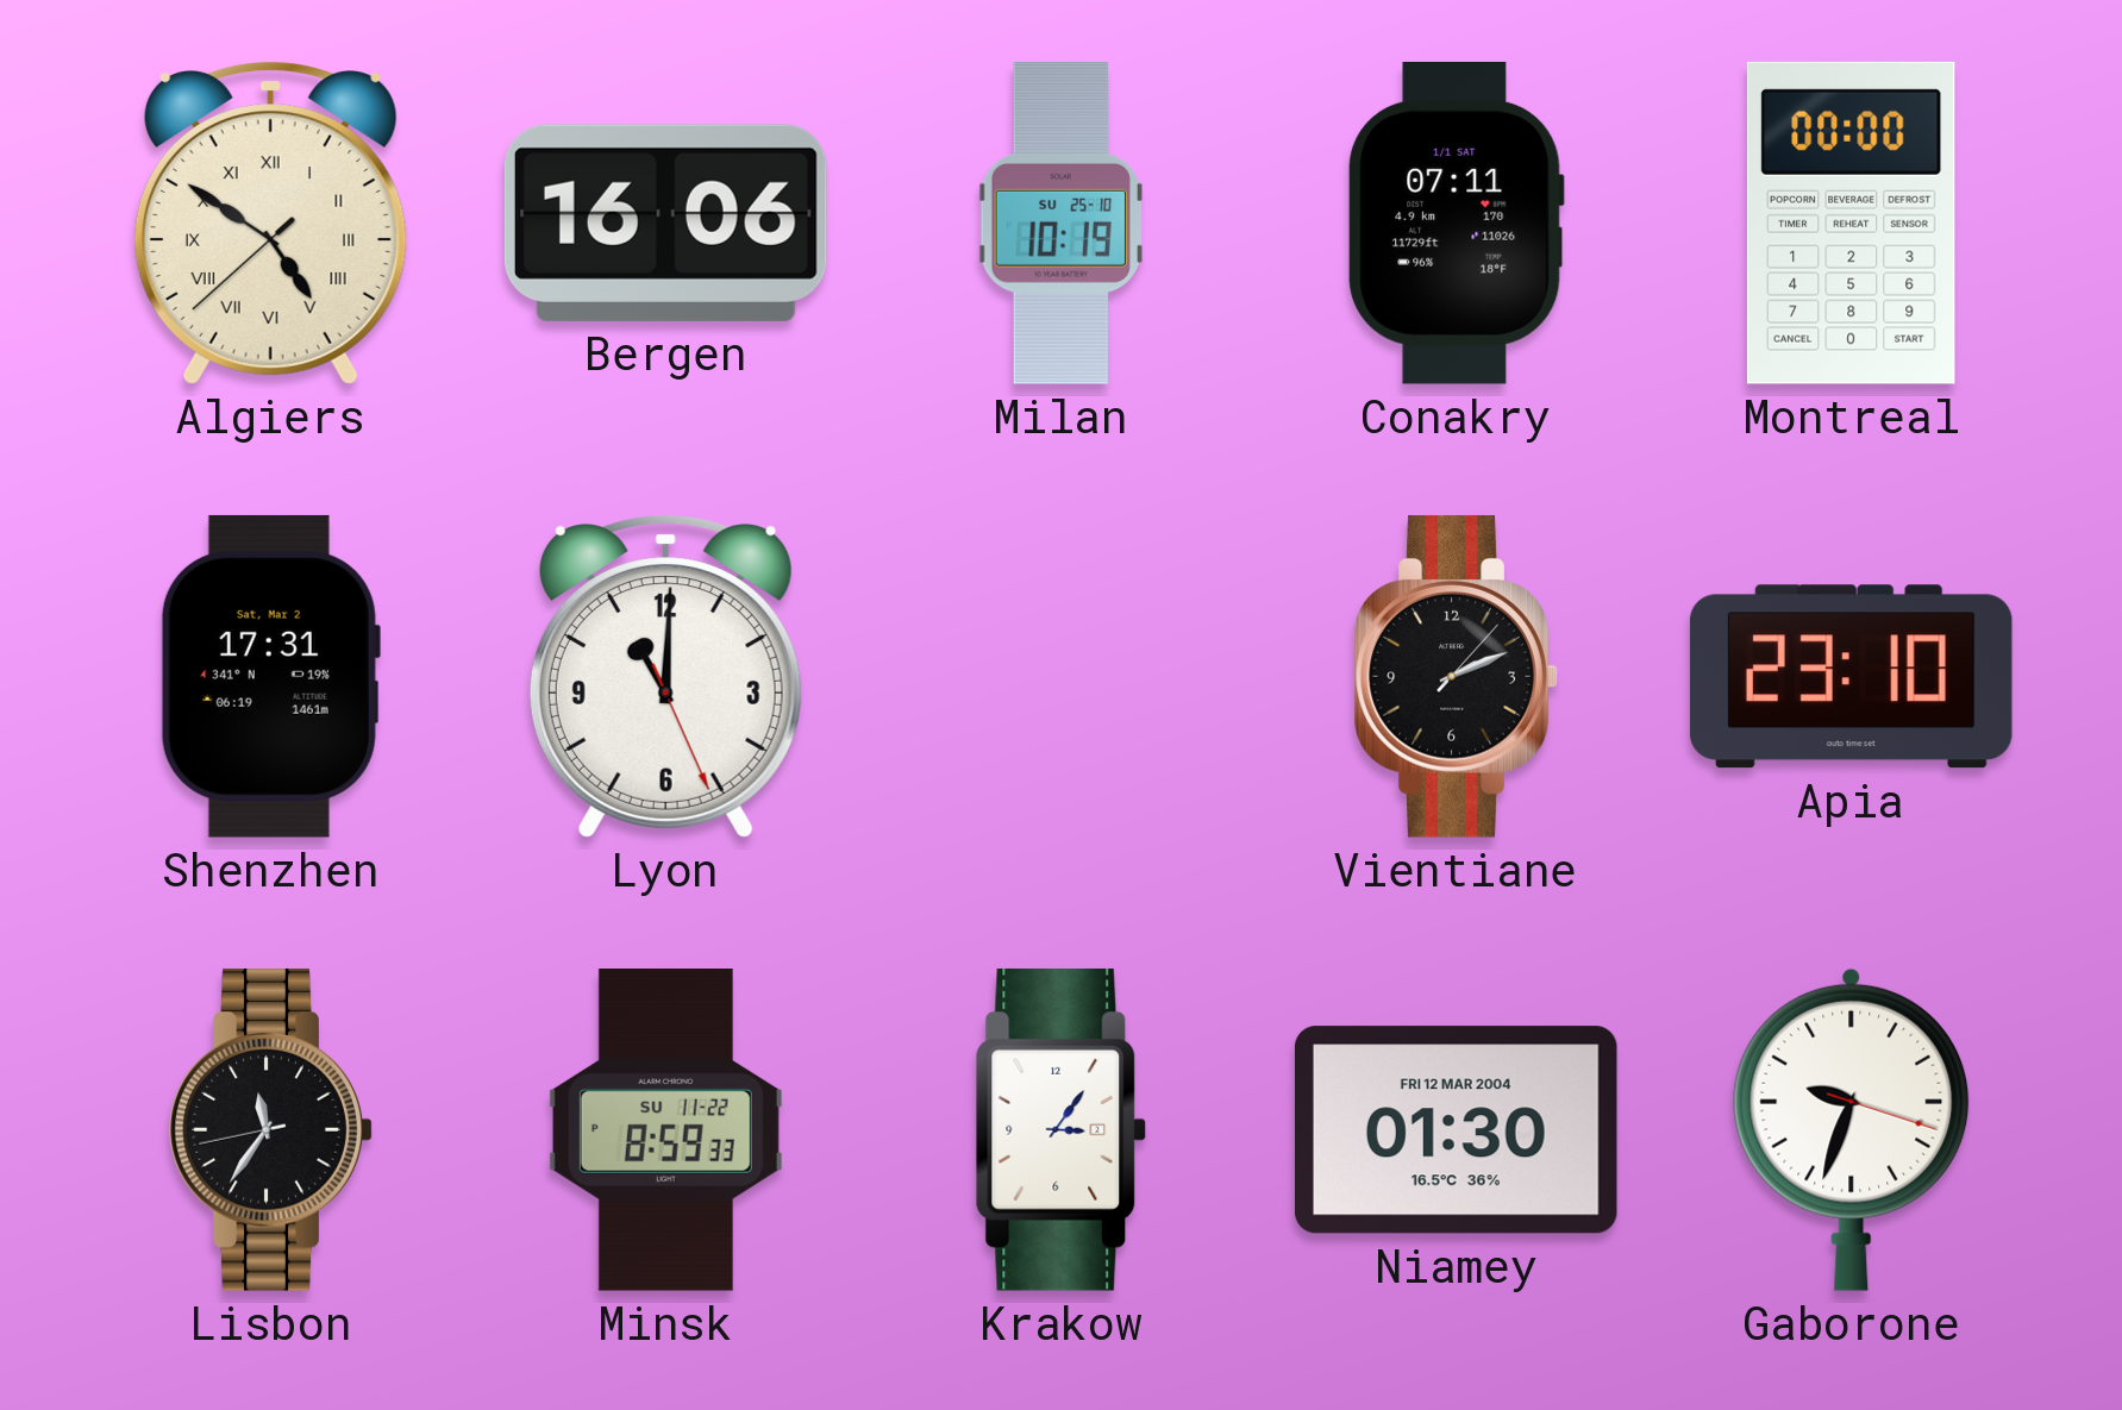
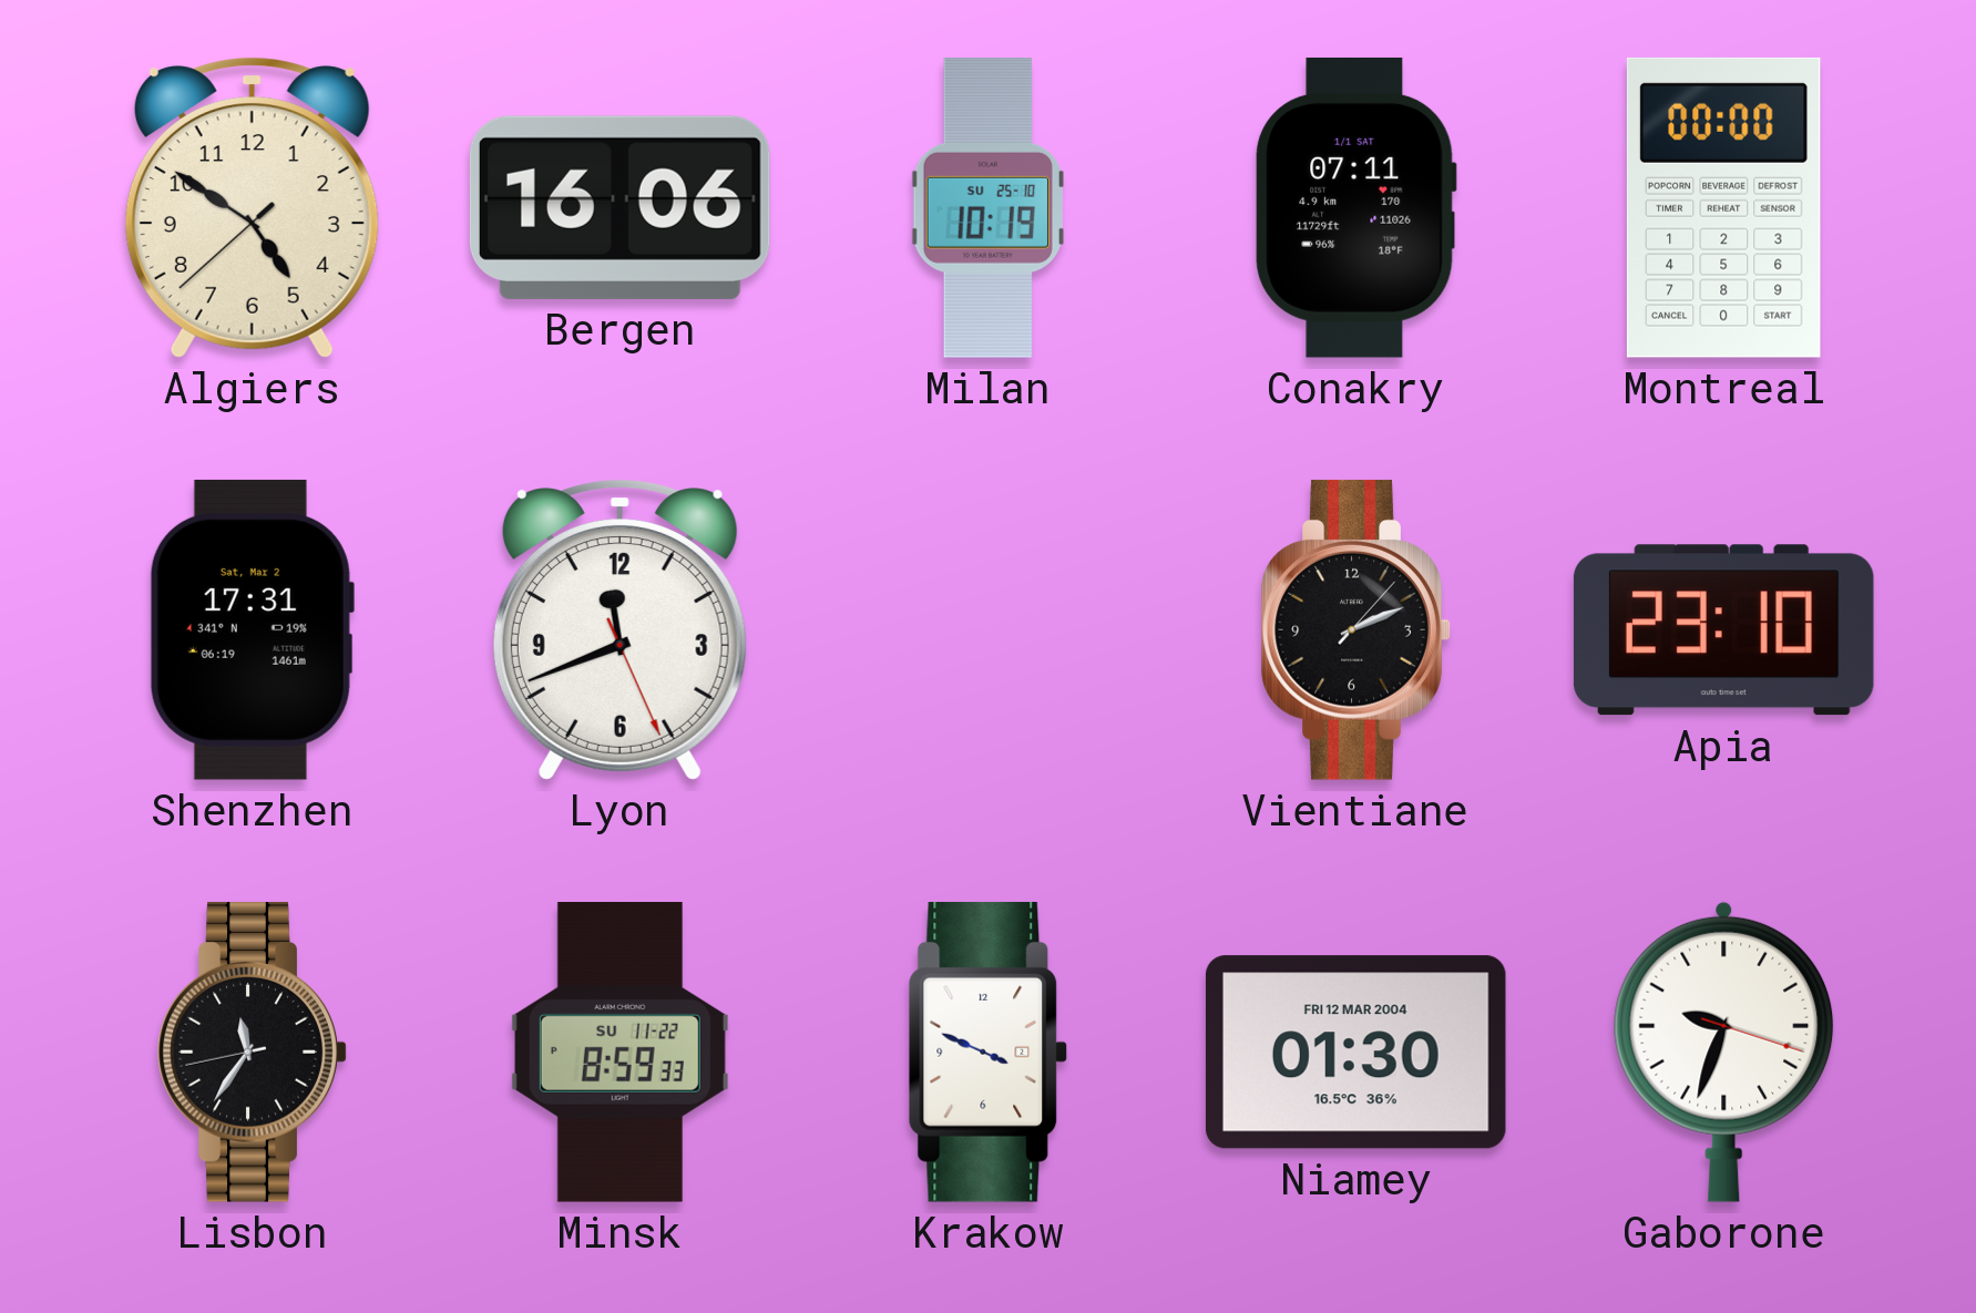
Algiers numerals: Roman -> Arabic (252, 207)
Lyon: 11:00 -> 11:41 (620, 629)
Krakow: 3:06 -> 3:49 (989, 1053)
